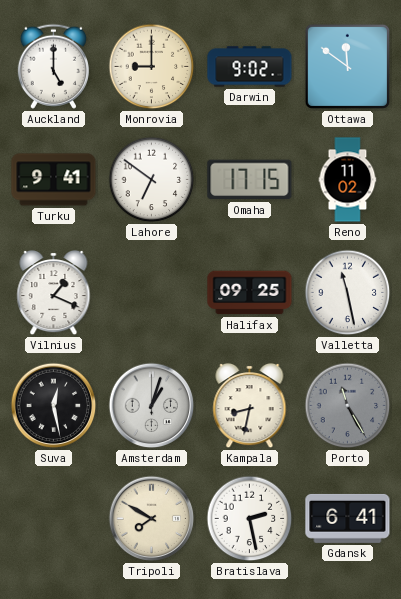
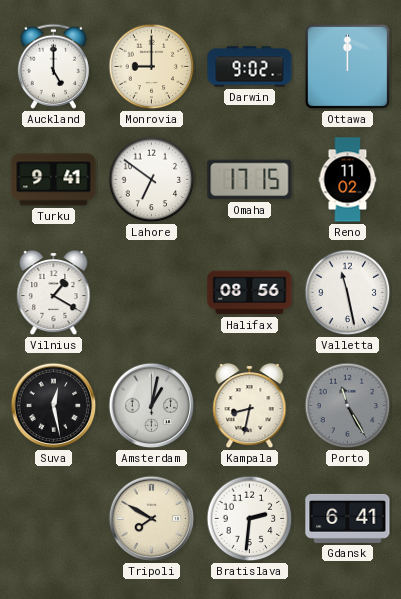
Ottawa: 11:51 -> 12:00 (347, 66)
Vilnius: 1:19 -> 1:20 (54, 293)
Halifax: 09:25 -> 08:56 (250, 293)
Amsterdam: 1:03 -> 1:02 (152, 406)
Bratislava: 2:28 -> 2:31 (250, 519)
